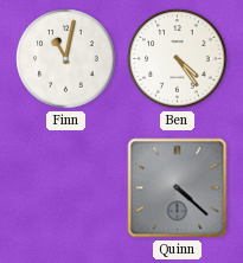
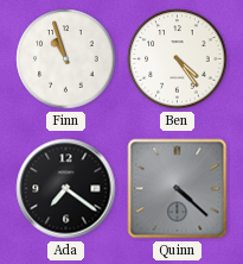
Finn: 11:02 -> 10:57 (66, 59)
Ada: none -> 7:21 (66, 189)
